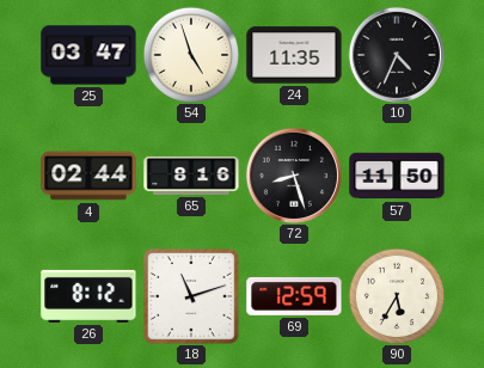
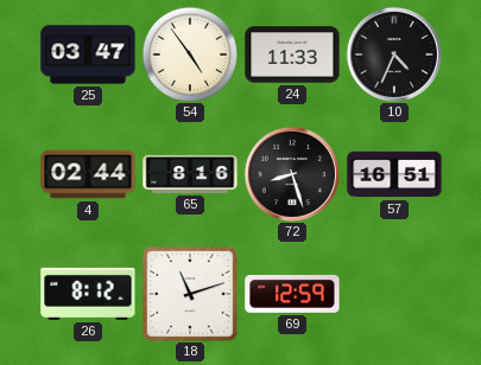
54: 4:57 -> 4:54 (190, 55)
24: 11:35 -> 11:33 (292, 55)
57: 11:50 -> 16:51 (394, 174)
90: 5:35 -> none (397, 296)
